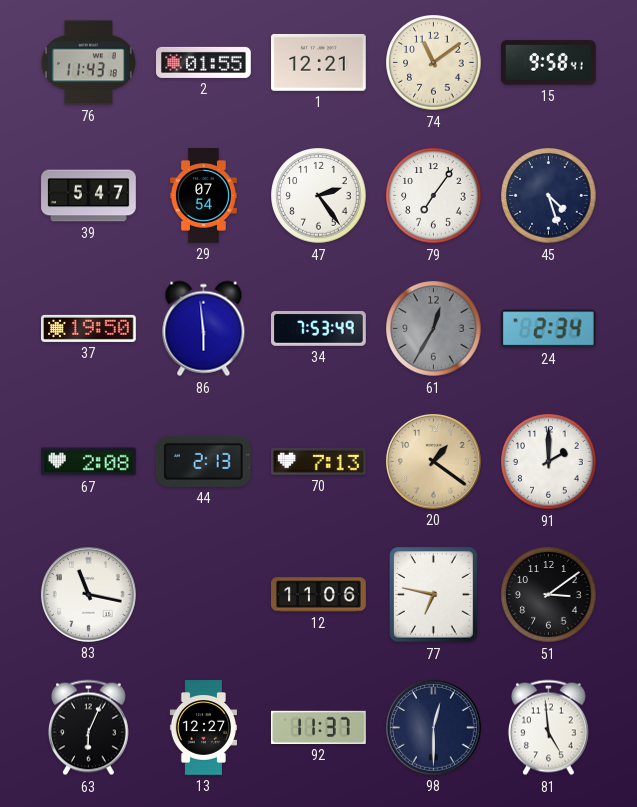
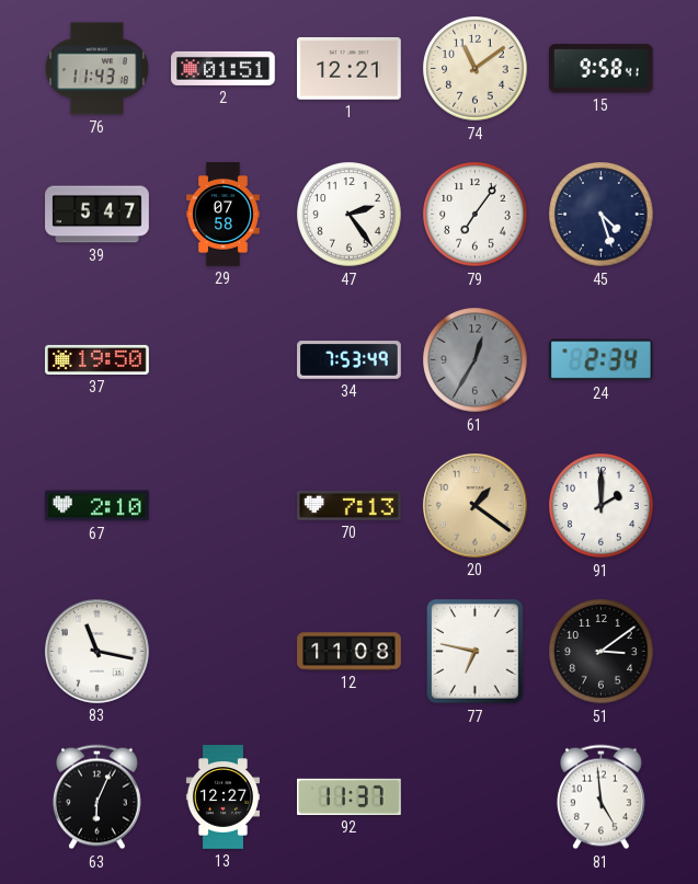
2: 01:55 -> 01:51 (224, 68)
29: 07:54 -> 07:58 (222, 215)
86: 5:59 -> none (204, 329)
67: 2:08 -> 2:10 (98, 506)
44: 2:13 -> none (203, 461)
12: 11:06 -> 11:08 (350, 652)
98: 12:30 -> none (433, 727)
